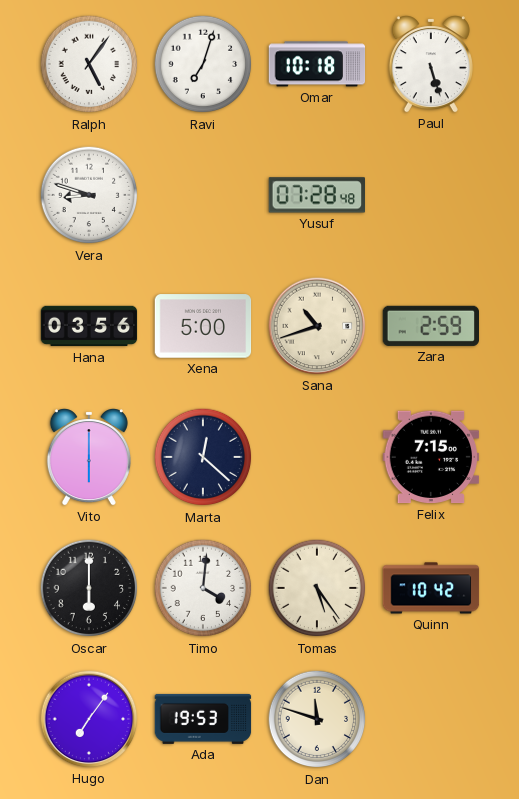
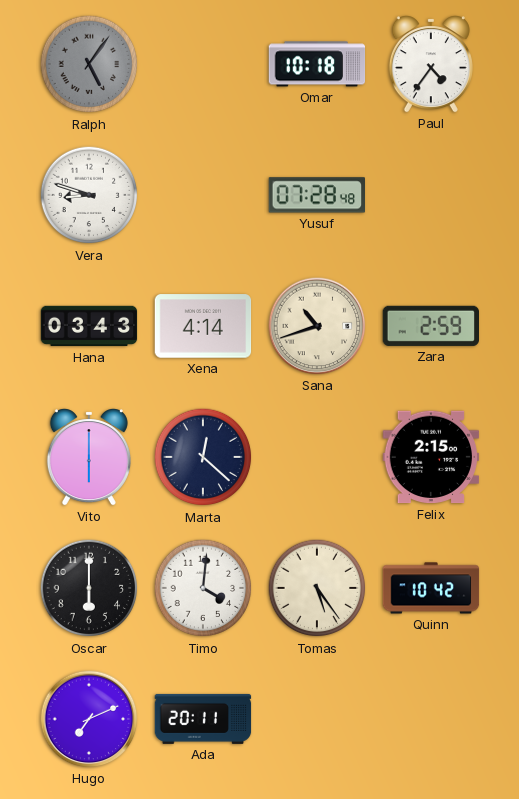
Ralph dial: white -> grey (89, 64)
Ravi: 7:03 -> none (203, 64)
Paul: 5:27 -> 4:36 (431, 64)
Hana: 03:56 -> 03:43 (89, 326)
Xena: 5:00 -> 4:14 (203, 326)
Felix: 7:15 -> 2:15 (431, 457)
Hugo: 7:06 -> 7:11 (89, 719)
Ada: 19:53 -> 20:11 (203, 719)
Dan: 11:48 -> none (317, 719)
